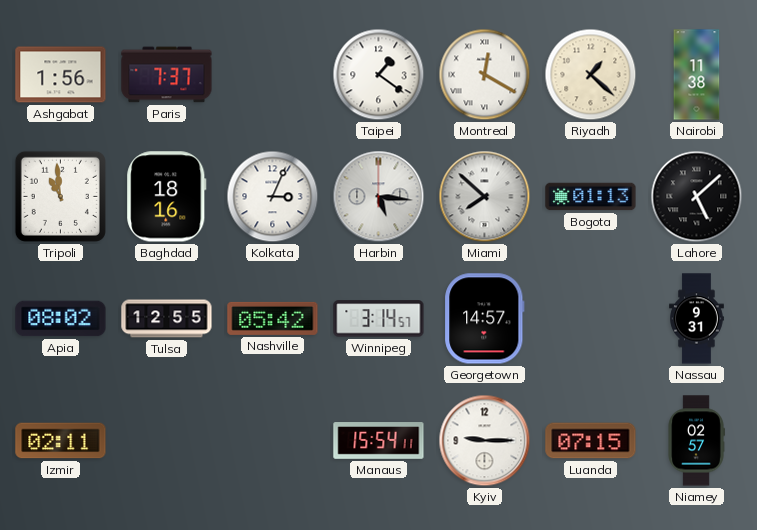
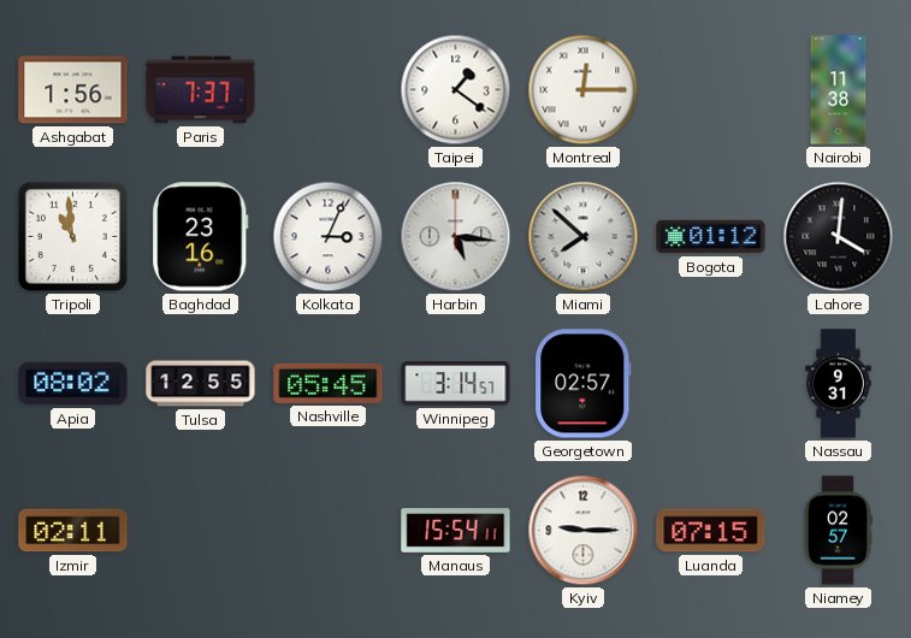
Montreal: 12:20 -> 12:15 (584, 90)
Riyadh: 1:22 -> none (591, 75)
Baghdad: 18:16 -> 23:16 (201, 237)
Bogota: 01:13 -> 01:12 (711, 237)
Lahore: 5:08 -> 4:01 (839, 237)
Nashville: 05:42 -> 05:45 (329, 383)
Georgetown: 14:57 -> 02:57 (584, 384)
